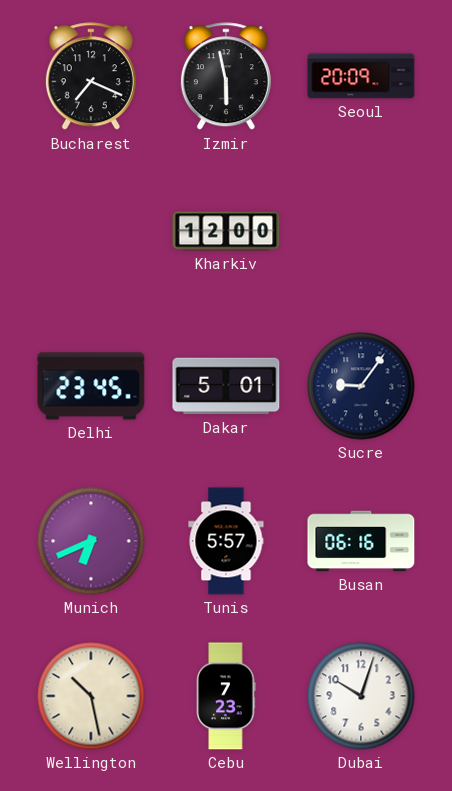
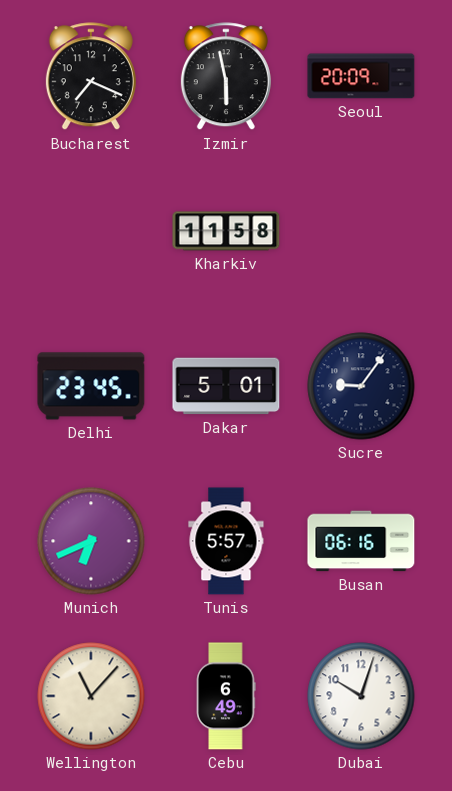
Kharkiv: 12:00 -> 11:58 (226, 231)
Wellington: 10:28 -> 11:07 (91, 696)
Cebu: 7:23 -> 6:49 (226, 696)
